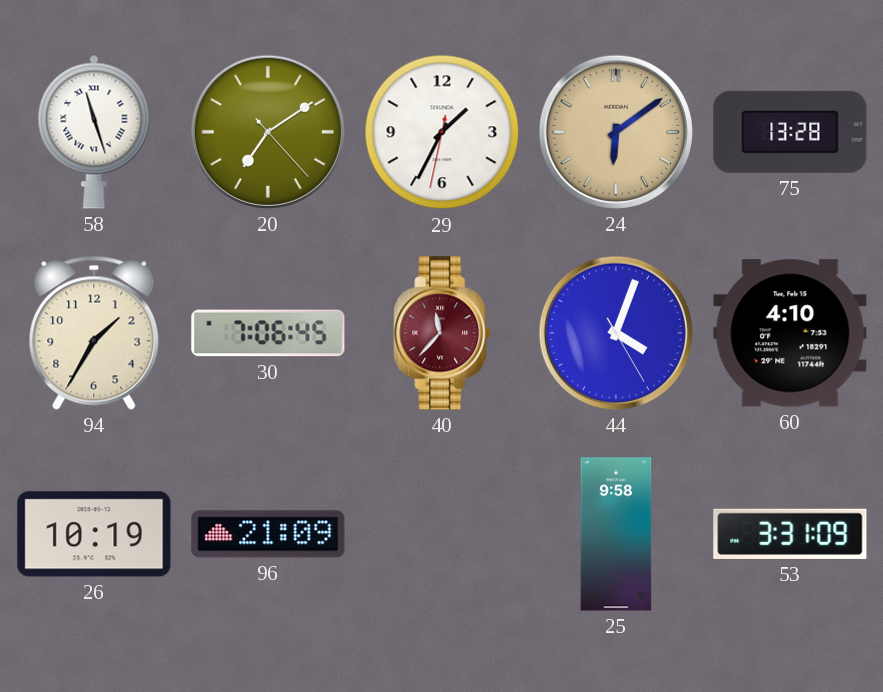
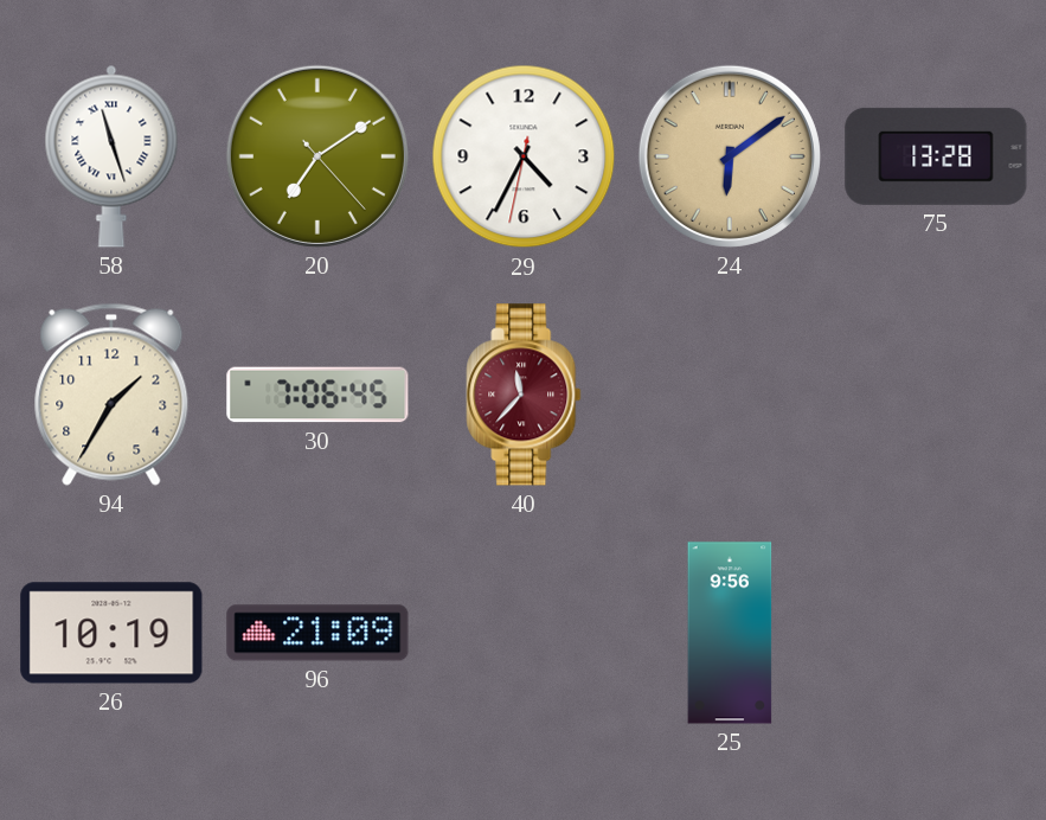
29: 1:34 -> 4:34 (524, 156)
44: 4:03 -> none (616, 333)
60: 4:10 -> none (790, 333)
25: 9:58 -> 9:56 (730, 633)
53: 3:31 -> none (790, 534)
